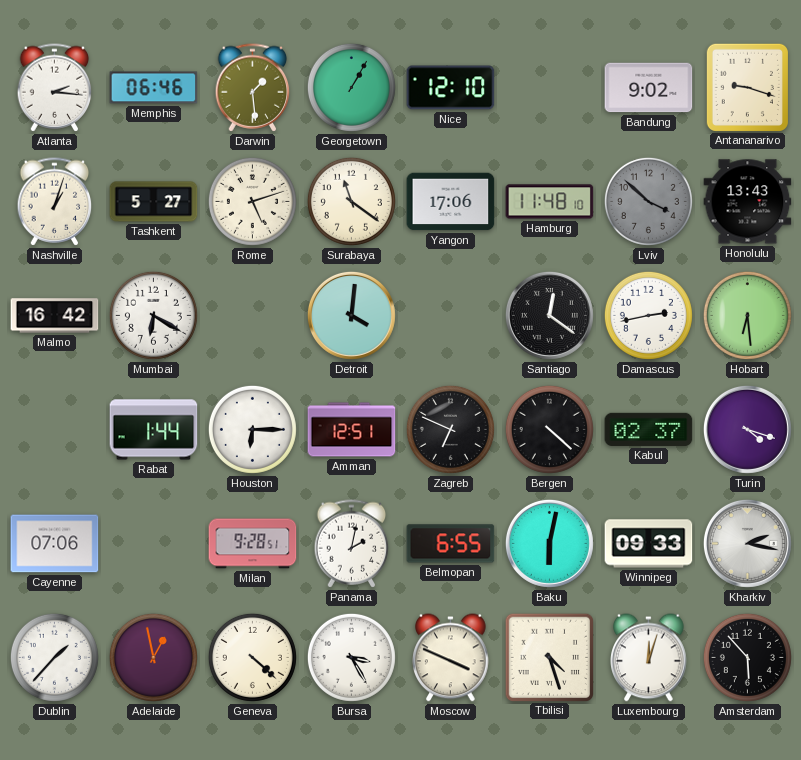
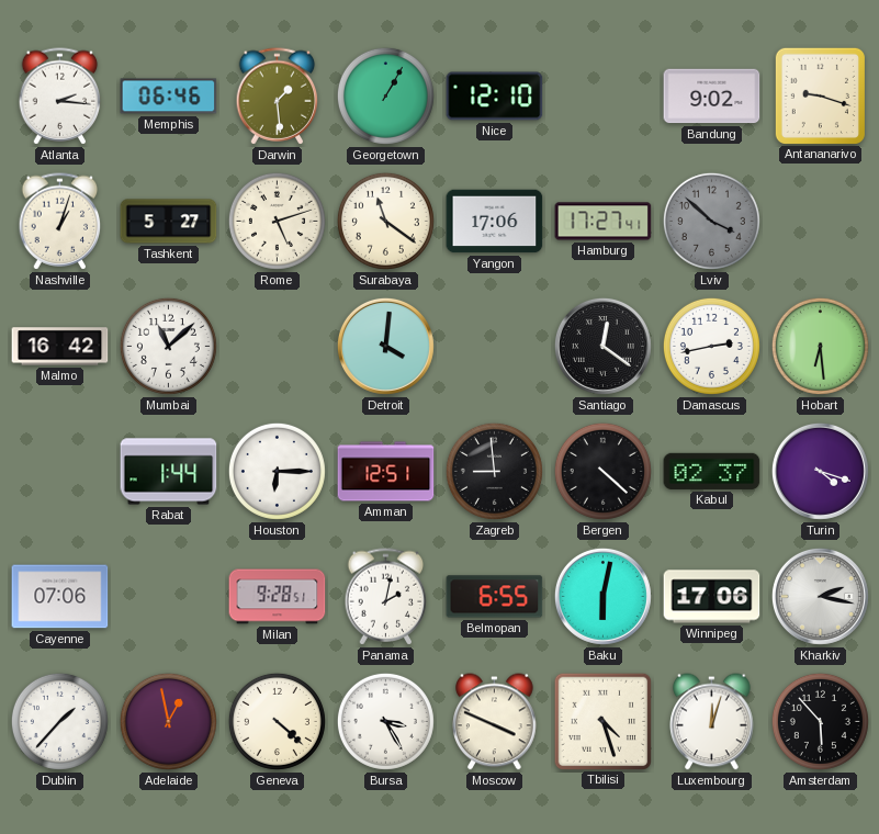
Hamburg: 11:48 -> 17:27 (604, 222)
Honolulu: 13:43 -> none (748, 202)
Mumbai: 6:20 -> 11:08 (168, 346)
Zagreb: 6:49 -> 8:59 (494, 471)
Winnipeg: 09:33 -> 17:06 (712, 597)
